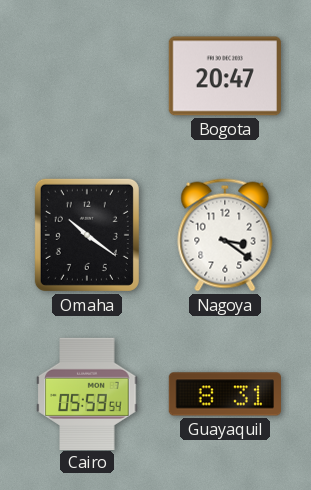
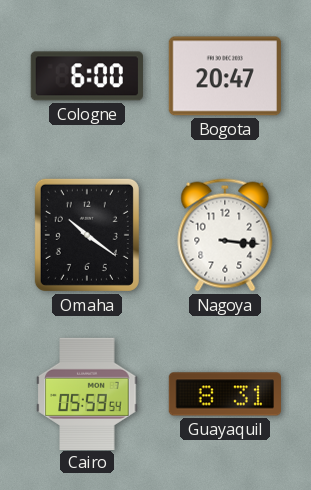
Cologne: none -> 6:00 (87, 76)
Nagoya: 3:21 -> 3:16 (225, 235)
